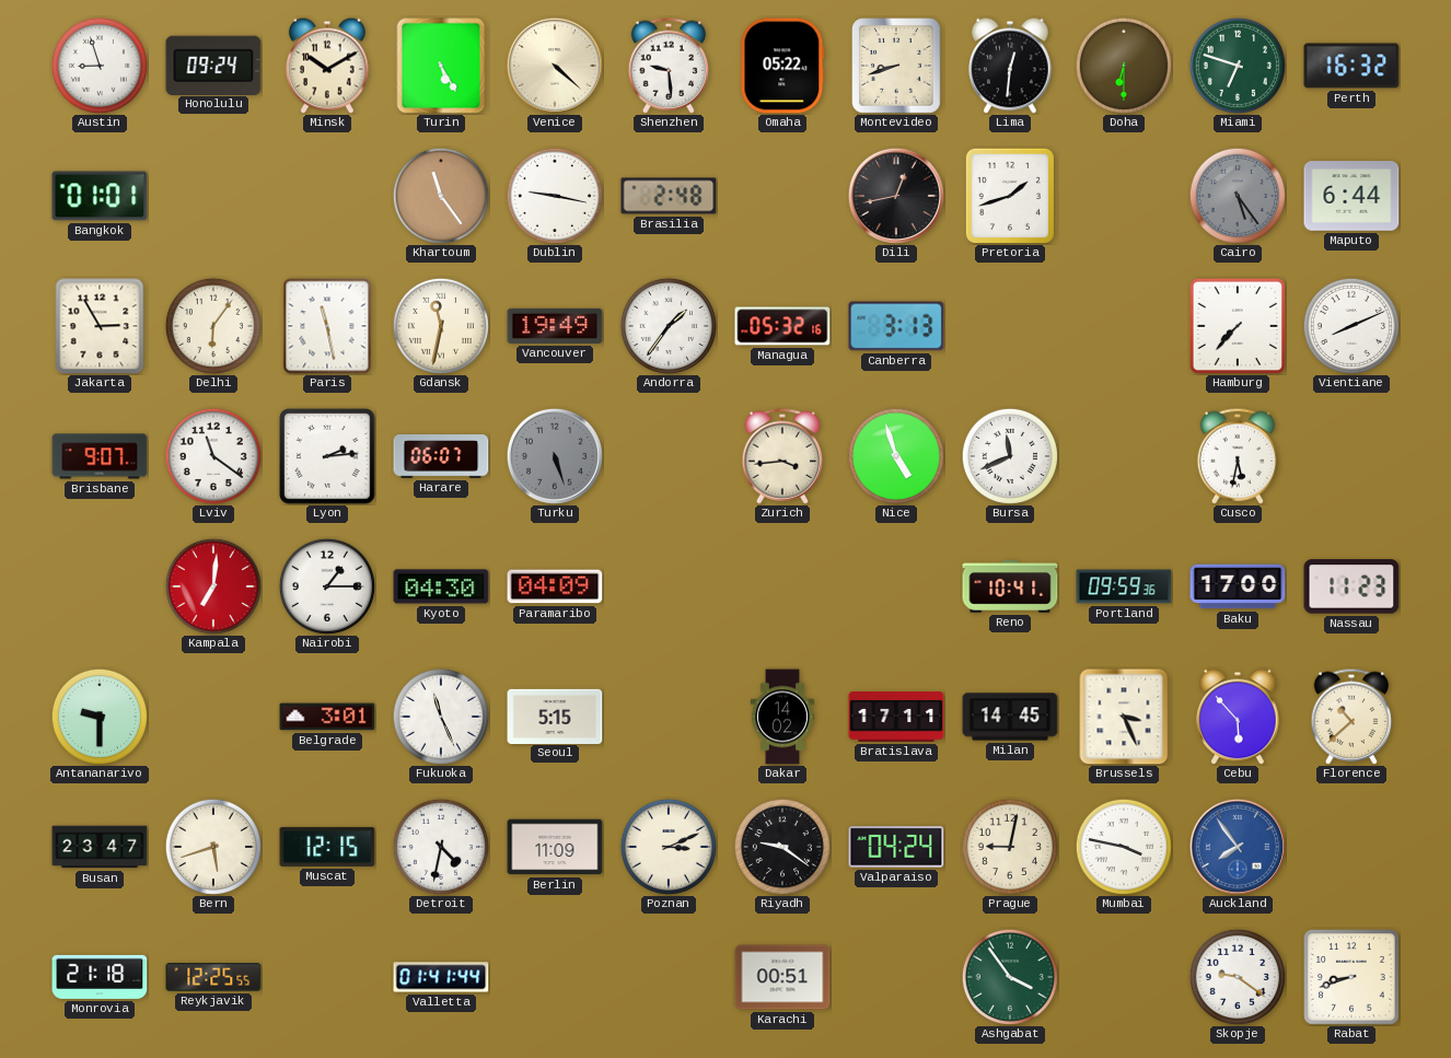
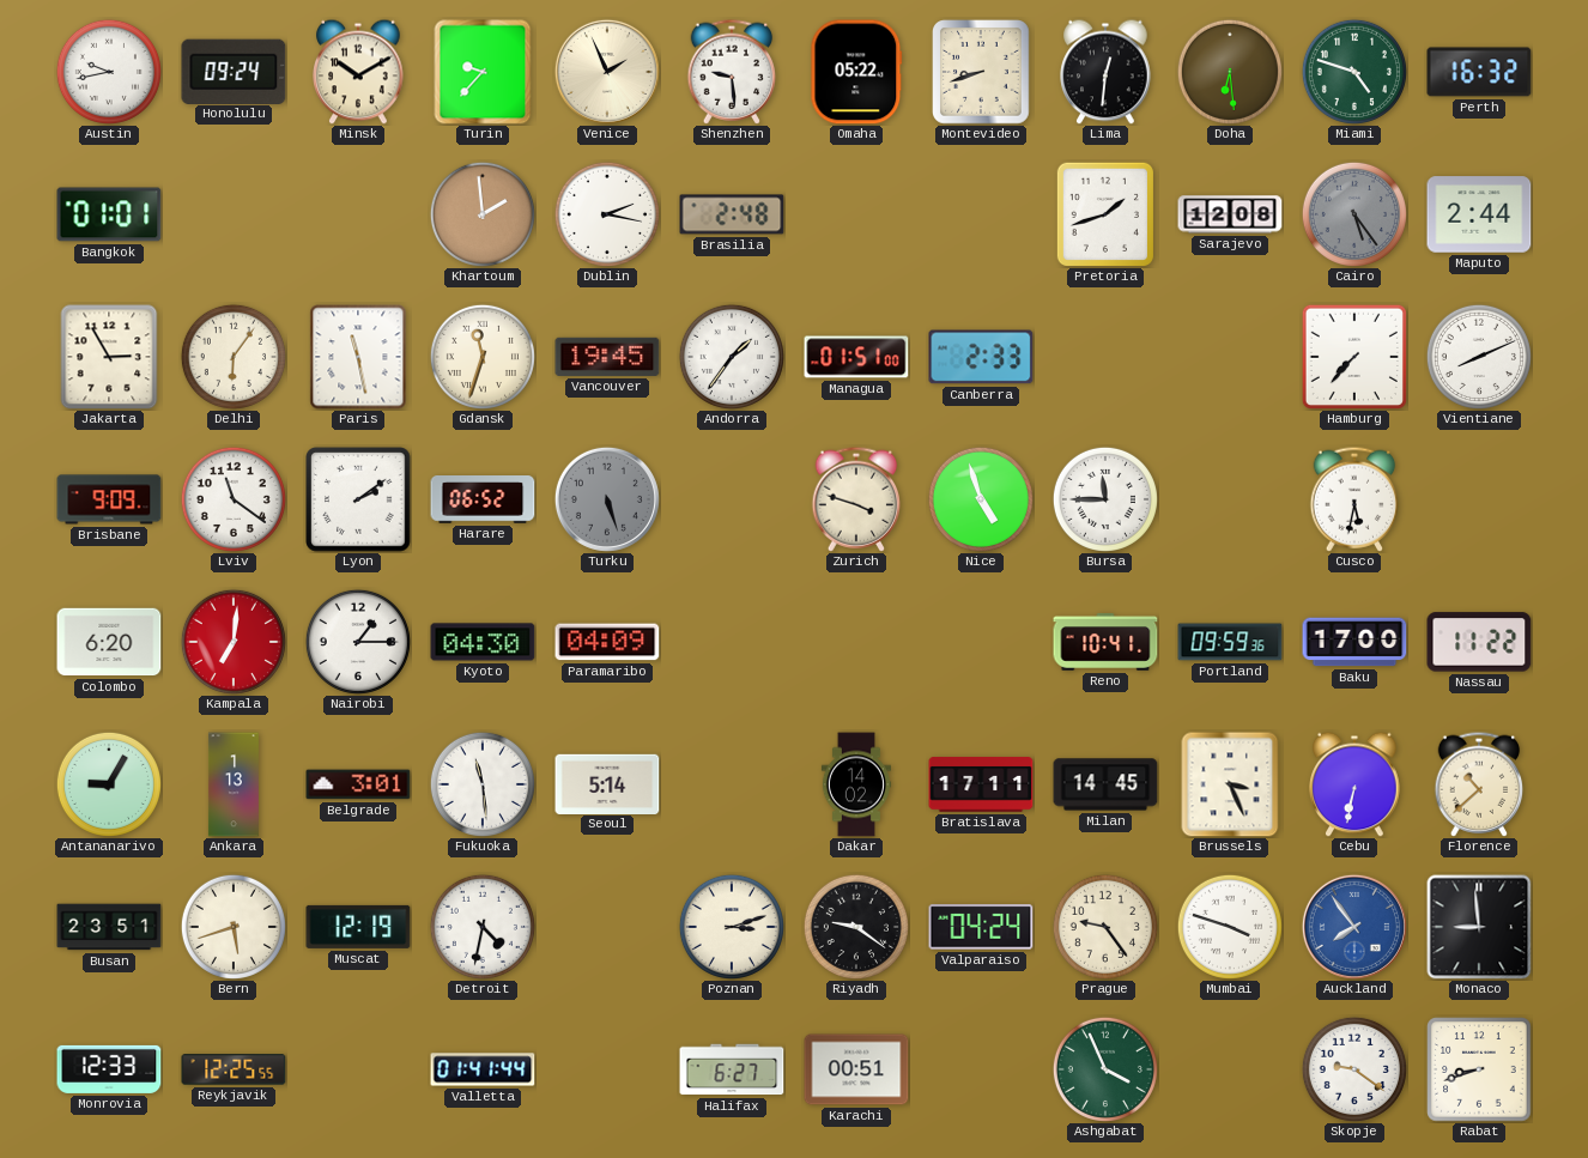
Austin: 8:57 -> 9:43 (109, 72)
Turin: 5:25 -> 9:37 (483, 72)
Venice: 4:22 -> 1:56 (607, 72)
Doha: 6:30 -> 6:29 (1230, 72)
Miami: 6:48 -> 4:48 (1354, 72)
Khartoum: 11:24 -> 1:59 (483, 214)
Dublin: 9:17 -> 2:17 (607, 214)
Dili: 12:43 -> none (896, 196)
Sarajevo: none -> 12:08 (1230, 214)
Maputo: 6:44 -> 2:44 (1479, 214)
Gdansk: 11:32 -> 11:33 (483, 357)
Vancouver: 19:49 -> 19:45 (607, 357)
Managua: 05:32 -> 01:51 (856, 357)
Canberra: 3:13 -> 2:33 (981, 357)
Brisbane: 9:07 -> 9:09 (109, 499)
Lyon: 2:14 -> 2:09 (358, 499)
Harare: 06:07 -> 06:52 (483, 501)
Zurich: 3:44 -> 3:48 (856, 499)
Bursa: 11:41 -> 11:45 (1105, 499)
Colombo: none -> 6:20 (109, 642)
Nassau: 11:23 -> 11:22 (1479, 642)
Antananarivo: 9:30 -> 9:05 (109, 784)
Ankara: none -> 1:13 (234, 784)
Fukuoka: 11:26 -> 11:29 (483, 784)
Seoul: 5:15 -> 5:14 (607, 783)
Cebu: 5:53 -> 6:32 (1354, 784)
Busan: 23:47 -> 23:51 (109, 927)
Muscat: 12:15 -> 12:19 (358, 927)
Berlin: 11:09 -> none (555, 847)
Poznan: 3:11 -> 3:12 (732, 927)
Prague: 9:02 -> 9:24 (1105, 927)
Mumbai: 3:47 -> 3:48 (1230, 927)
Monaco: none -> 8:59 (1479, 927)
Monrovia: 21:18 -> 12:33 (109, 1069)
Halifax: none -> 6:27 (732, 1069)
Ashgabat: 3:54 -> 3:56 (1105, 1069)
